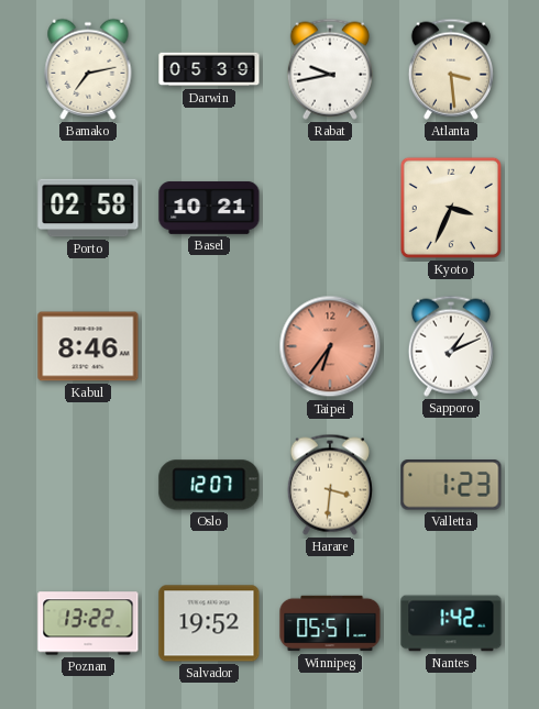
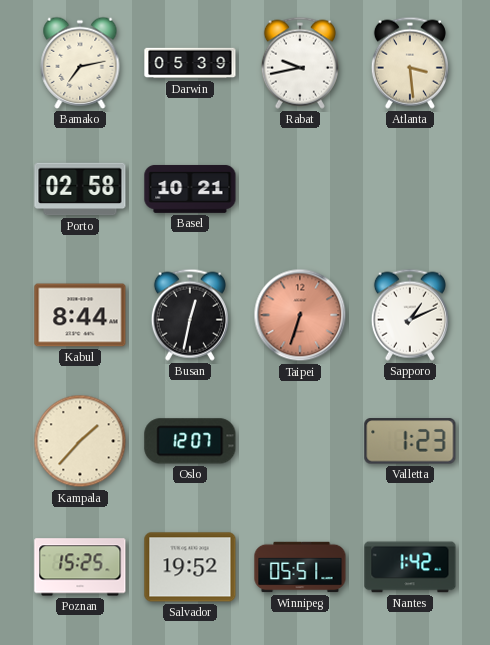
Kyoto: 3:34 -> none (451, 208)
Kabul: 8:46 -> 8:44 (80, 315)
Busan: none -> 12:32 (190, 315)
Taipei: 6:36 -> 6:33 (300, 315)
Kampala: none -> 1:37 (80, 441)
Harare: 3:31 -> none (330, 485)
Poznan: 13:22 -> 15:25 (80, 567)
